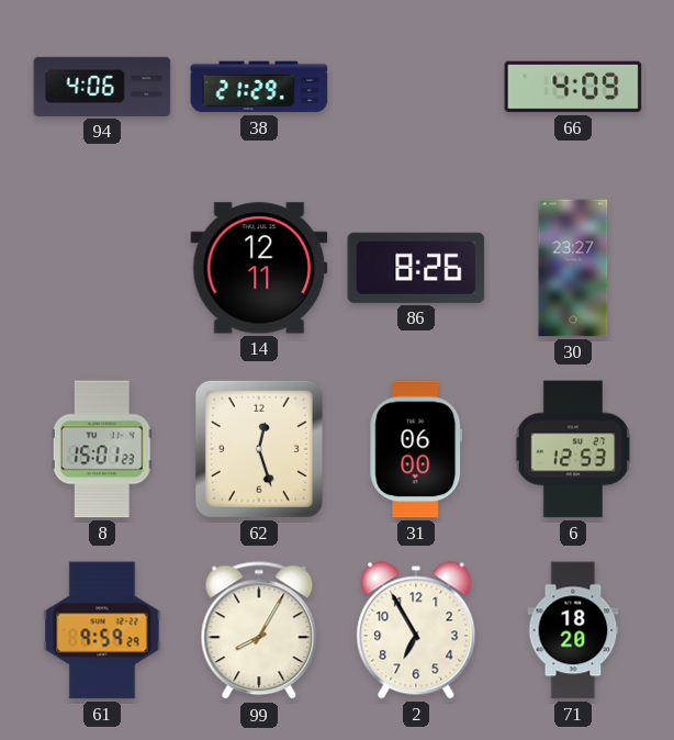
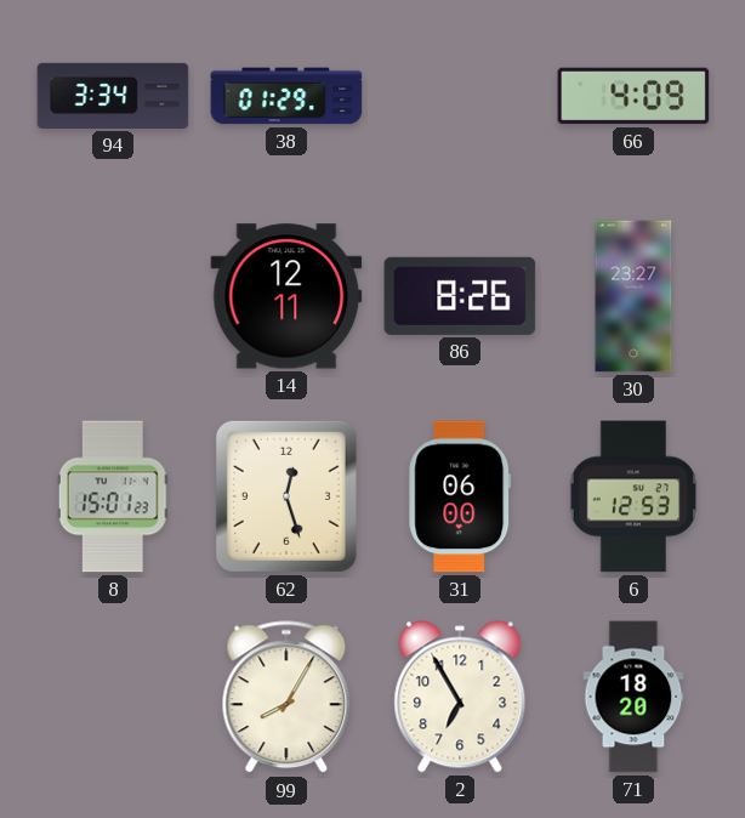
94: 4:06 -> 3:34 (113, 96)
38: 21:29 -> 01:29 (286, 96)
61: 9:59 -> none (102, 630)
